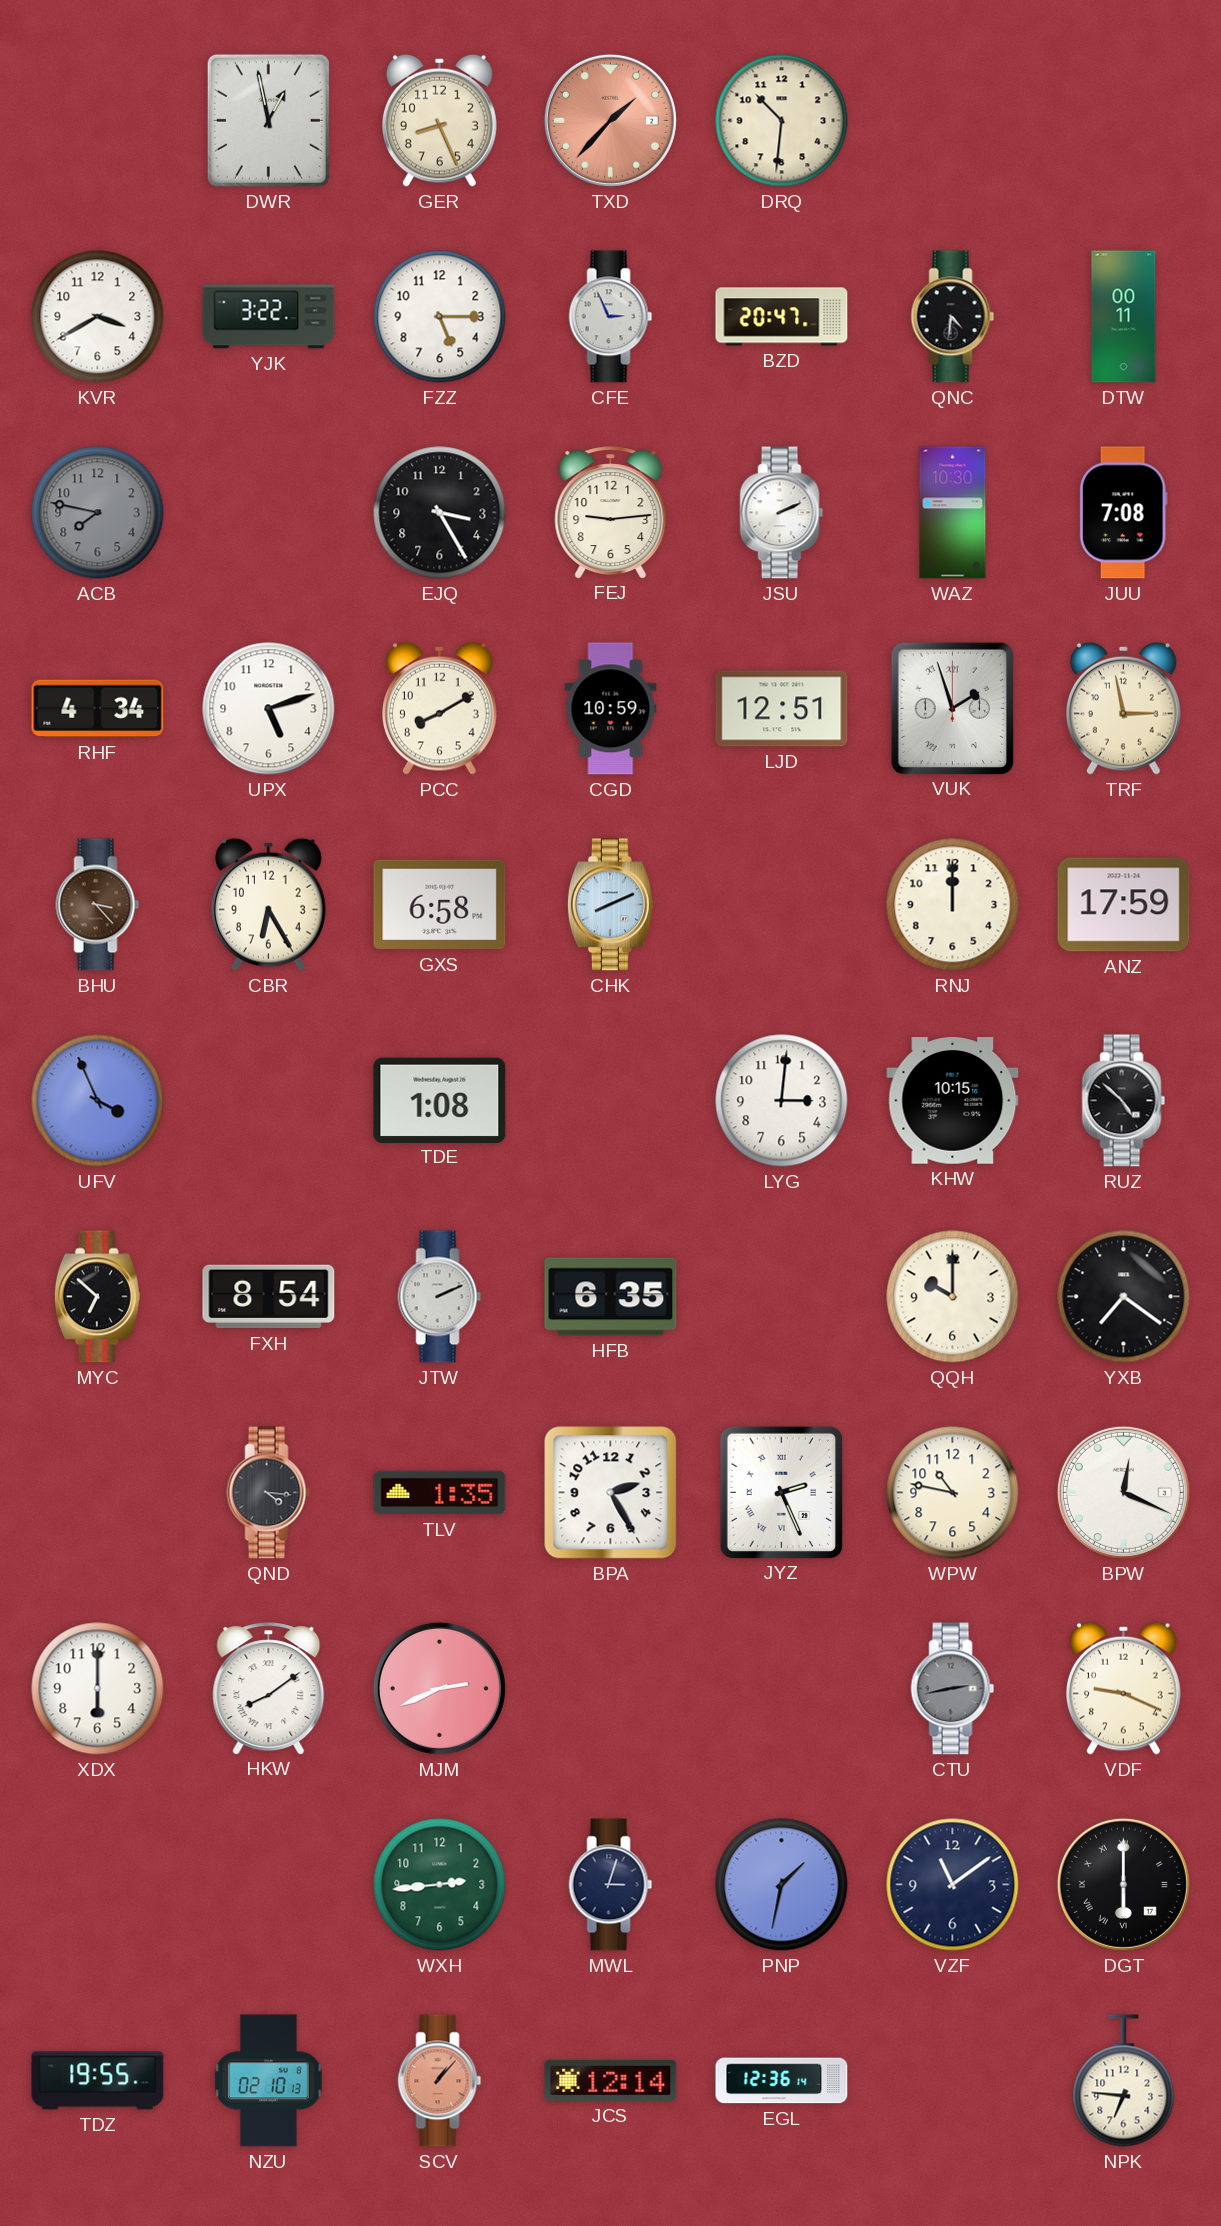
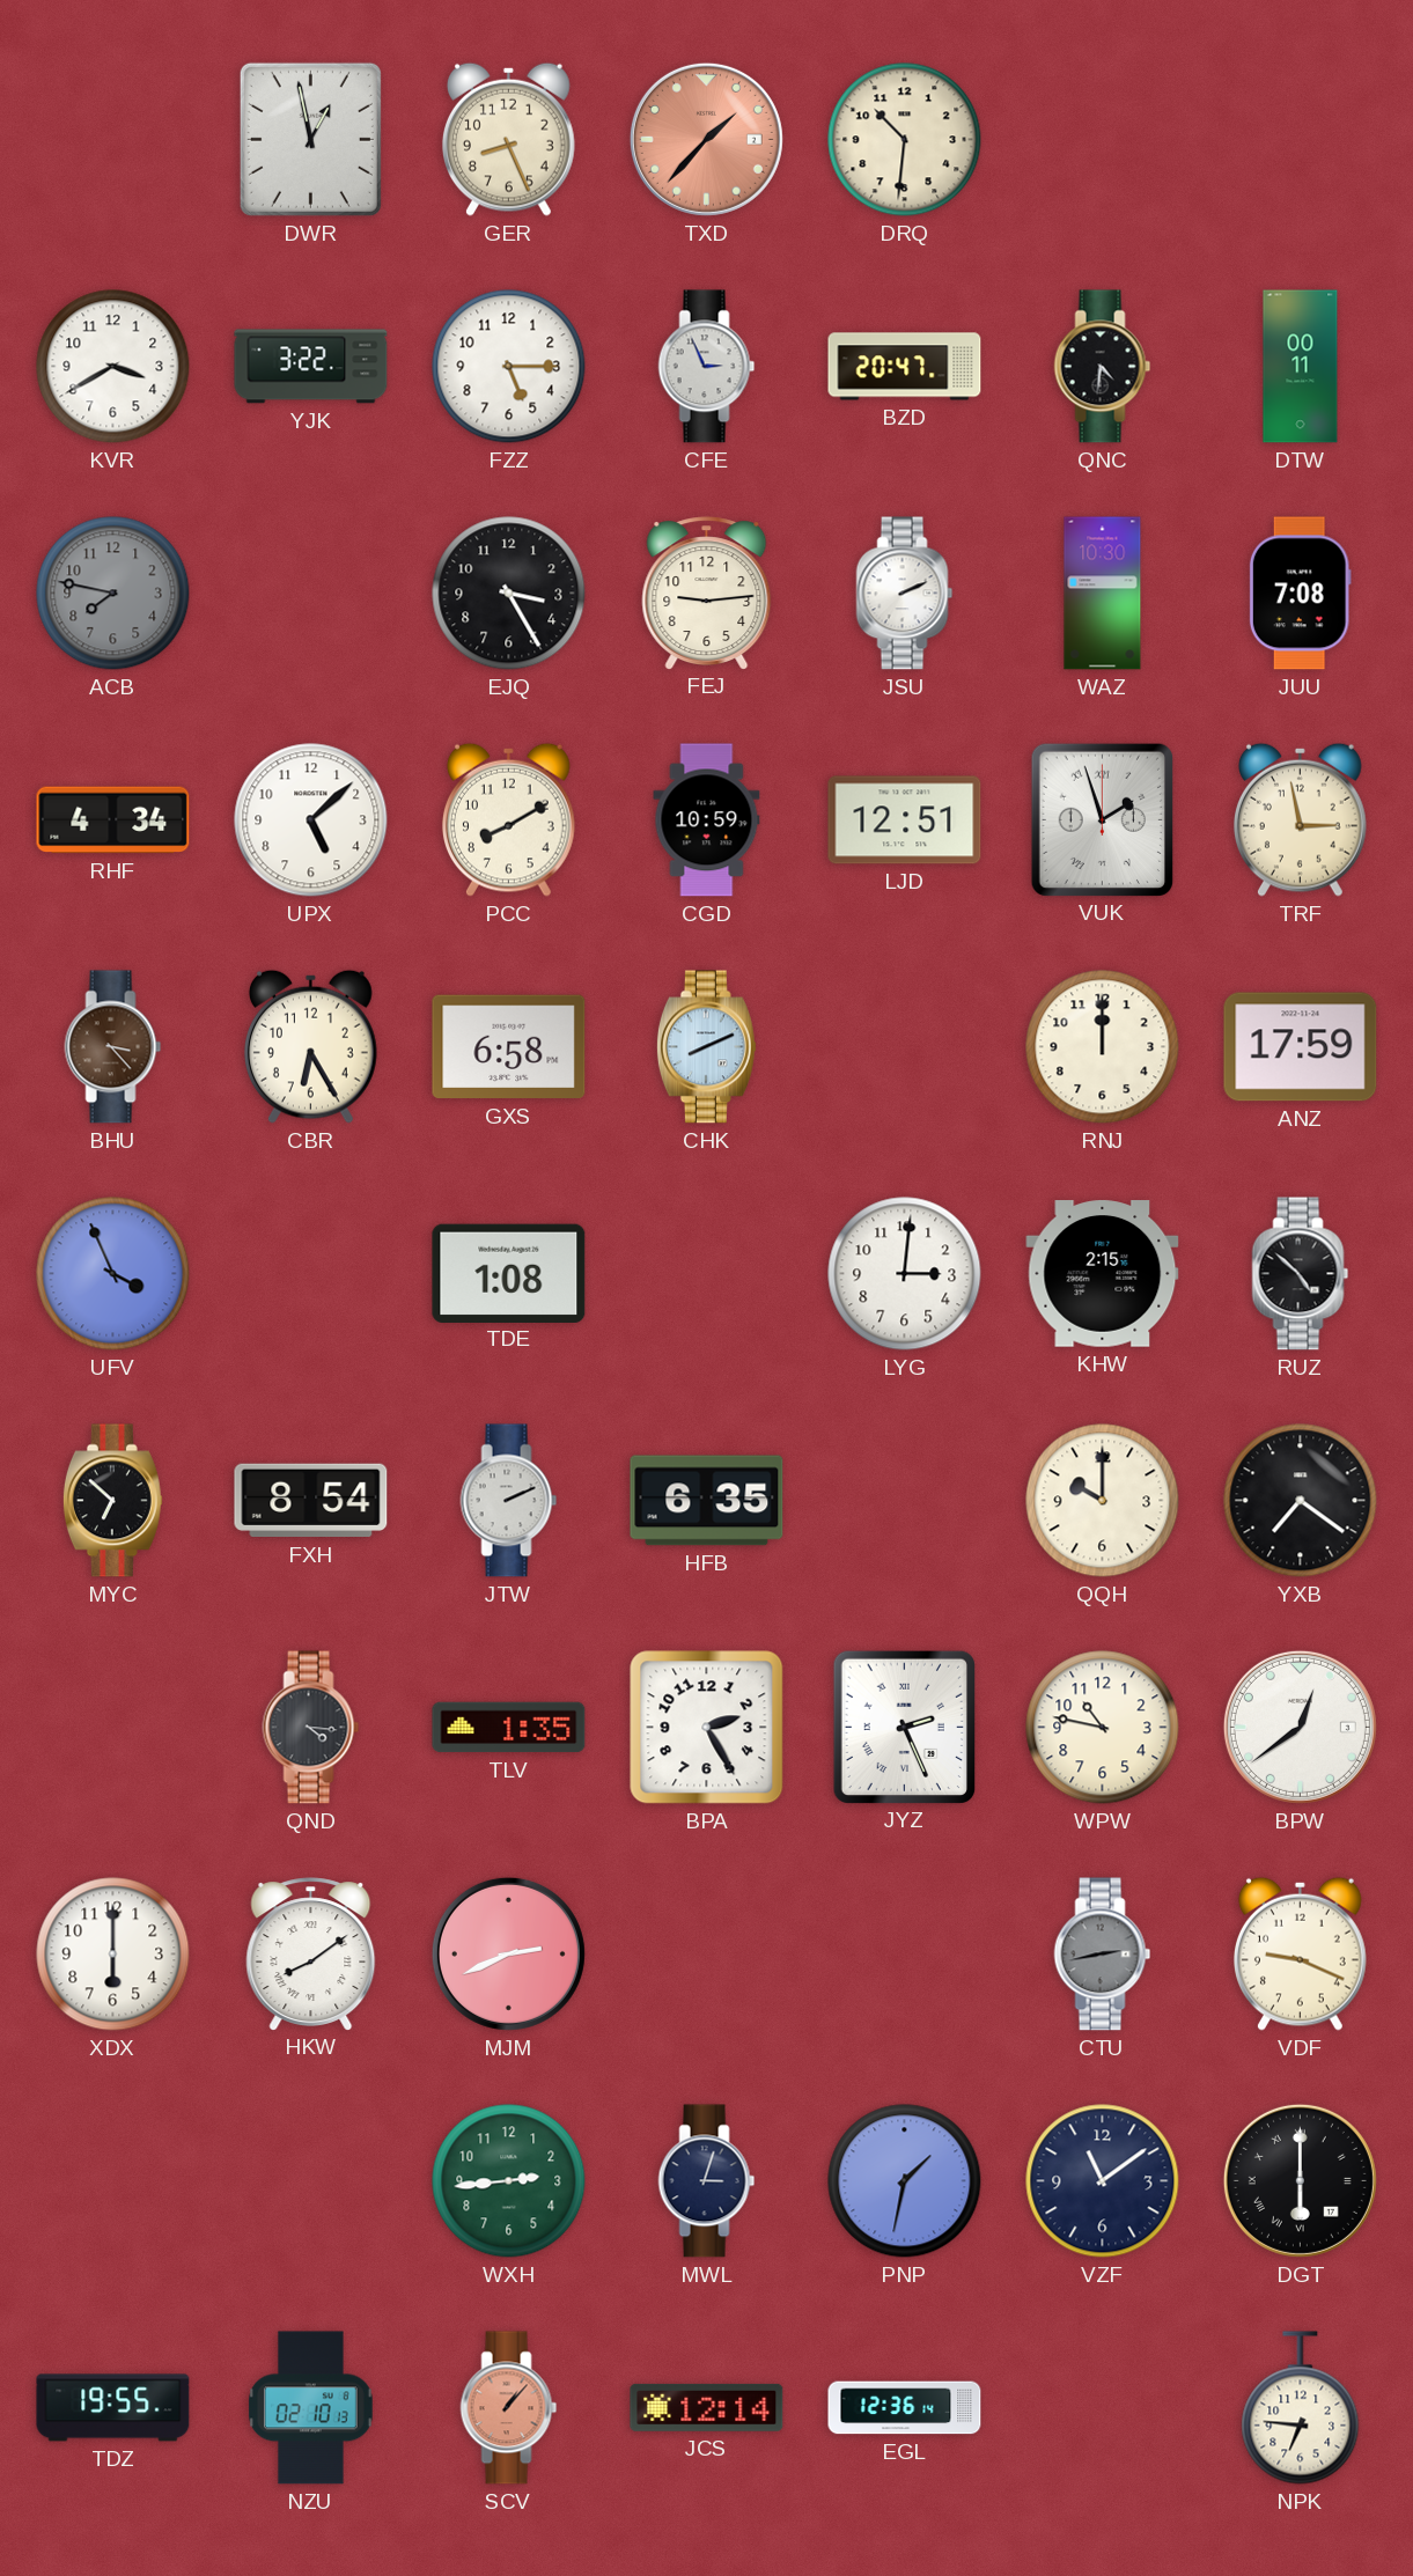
UPX: 5:12 -> 5:08 (311, 820)
KHW: 10:15 -> 2:15 (1103, 1274)
BPW: 12:19 -> 12:39 (1300, 1727)
